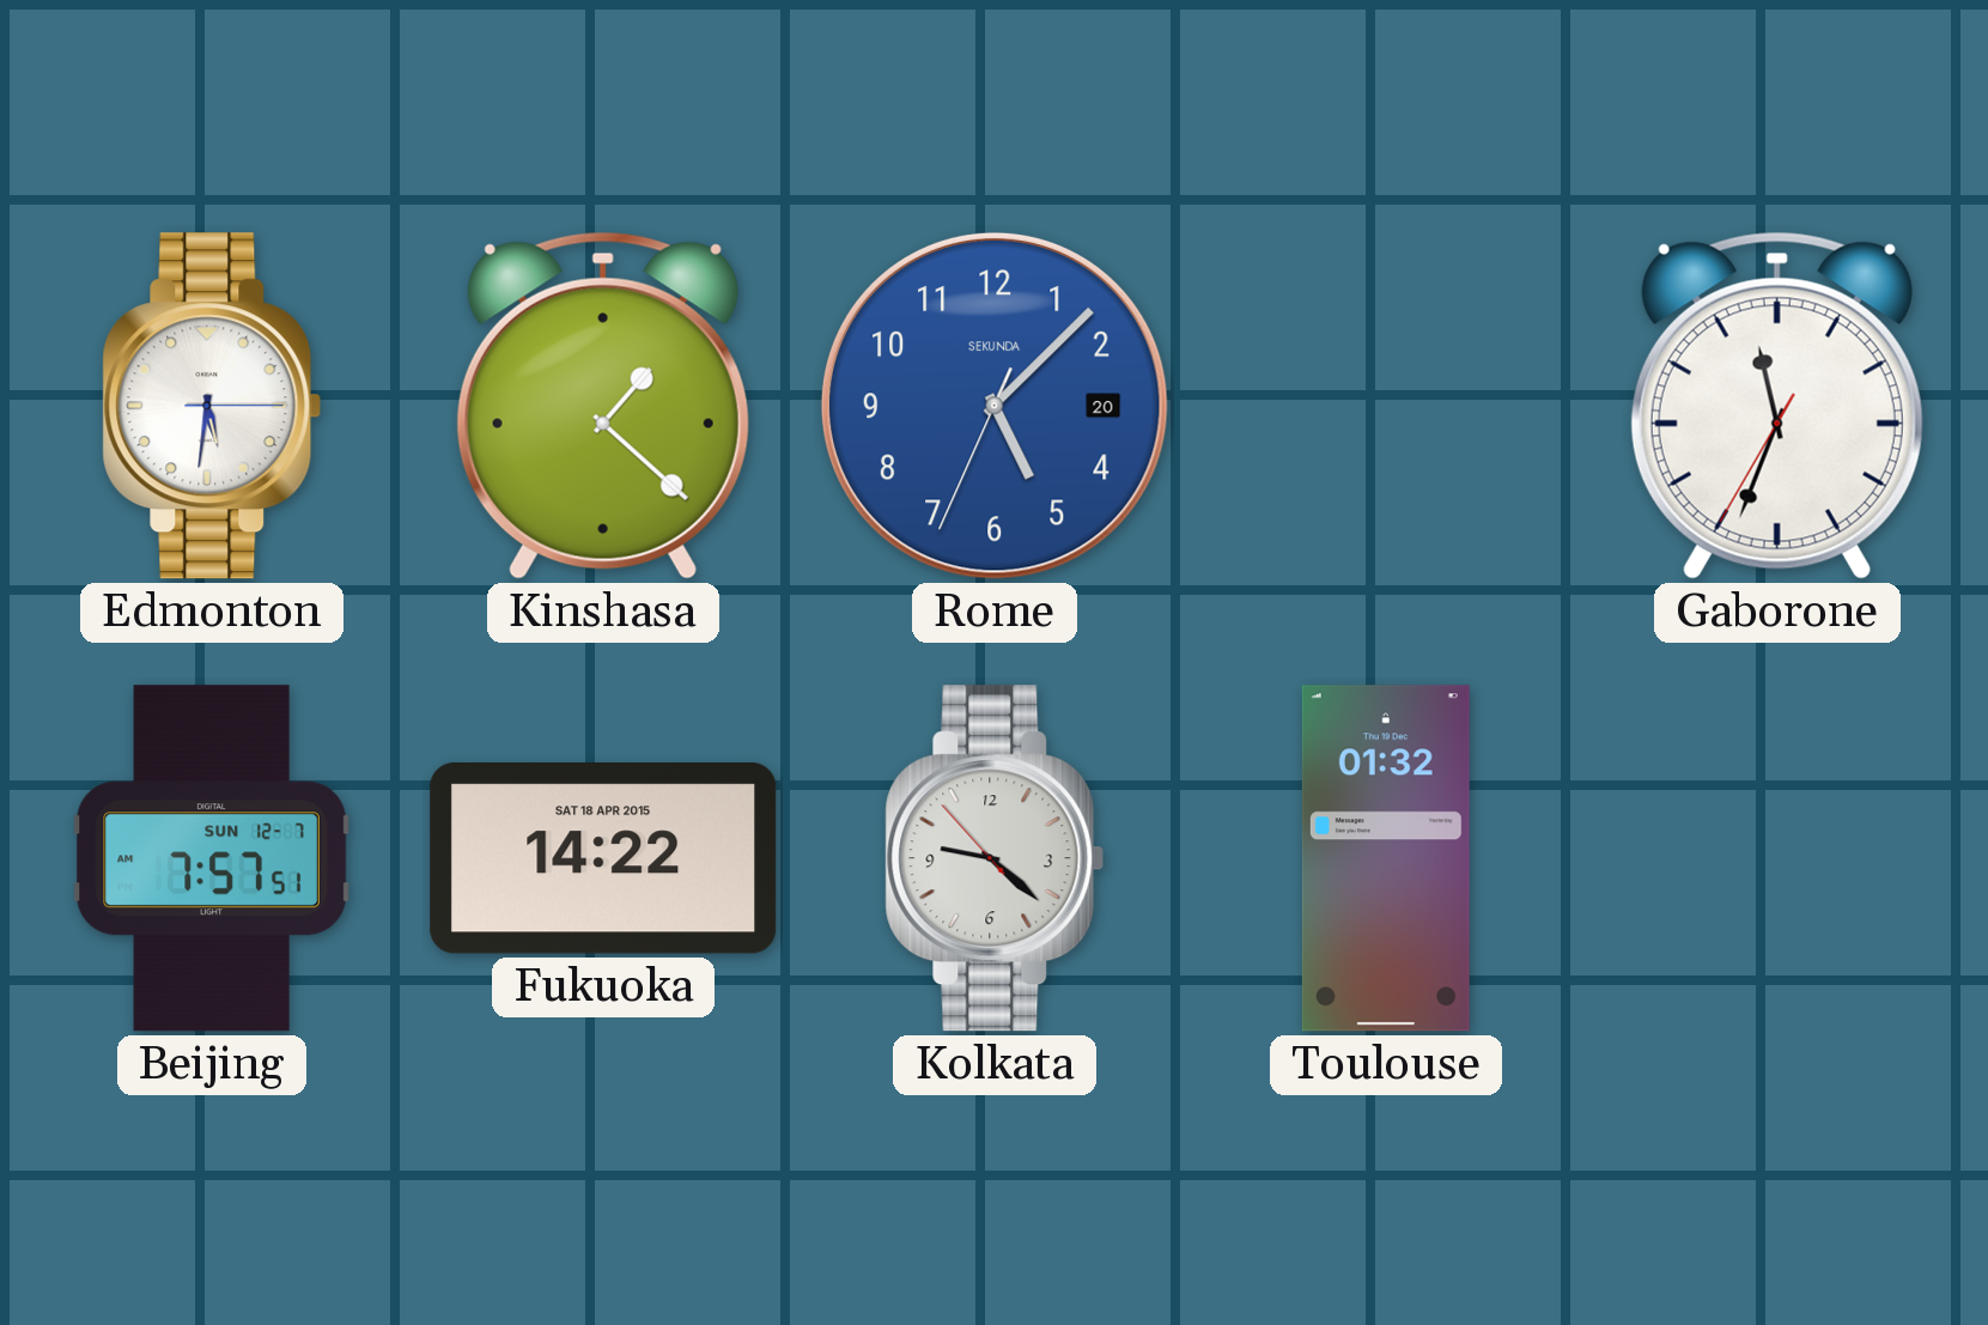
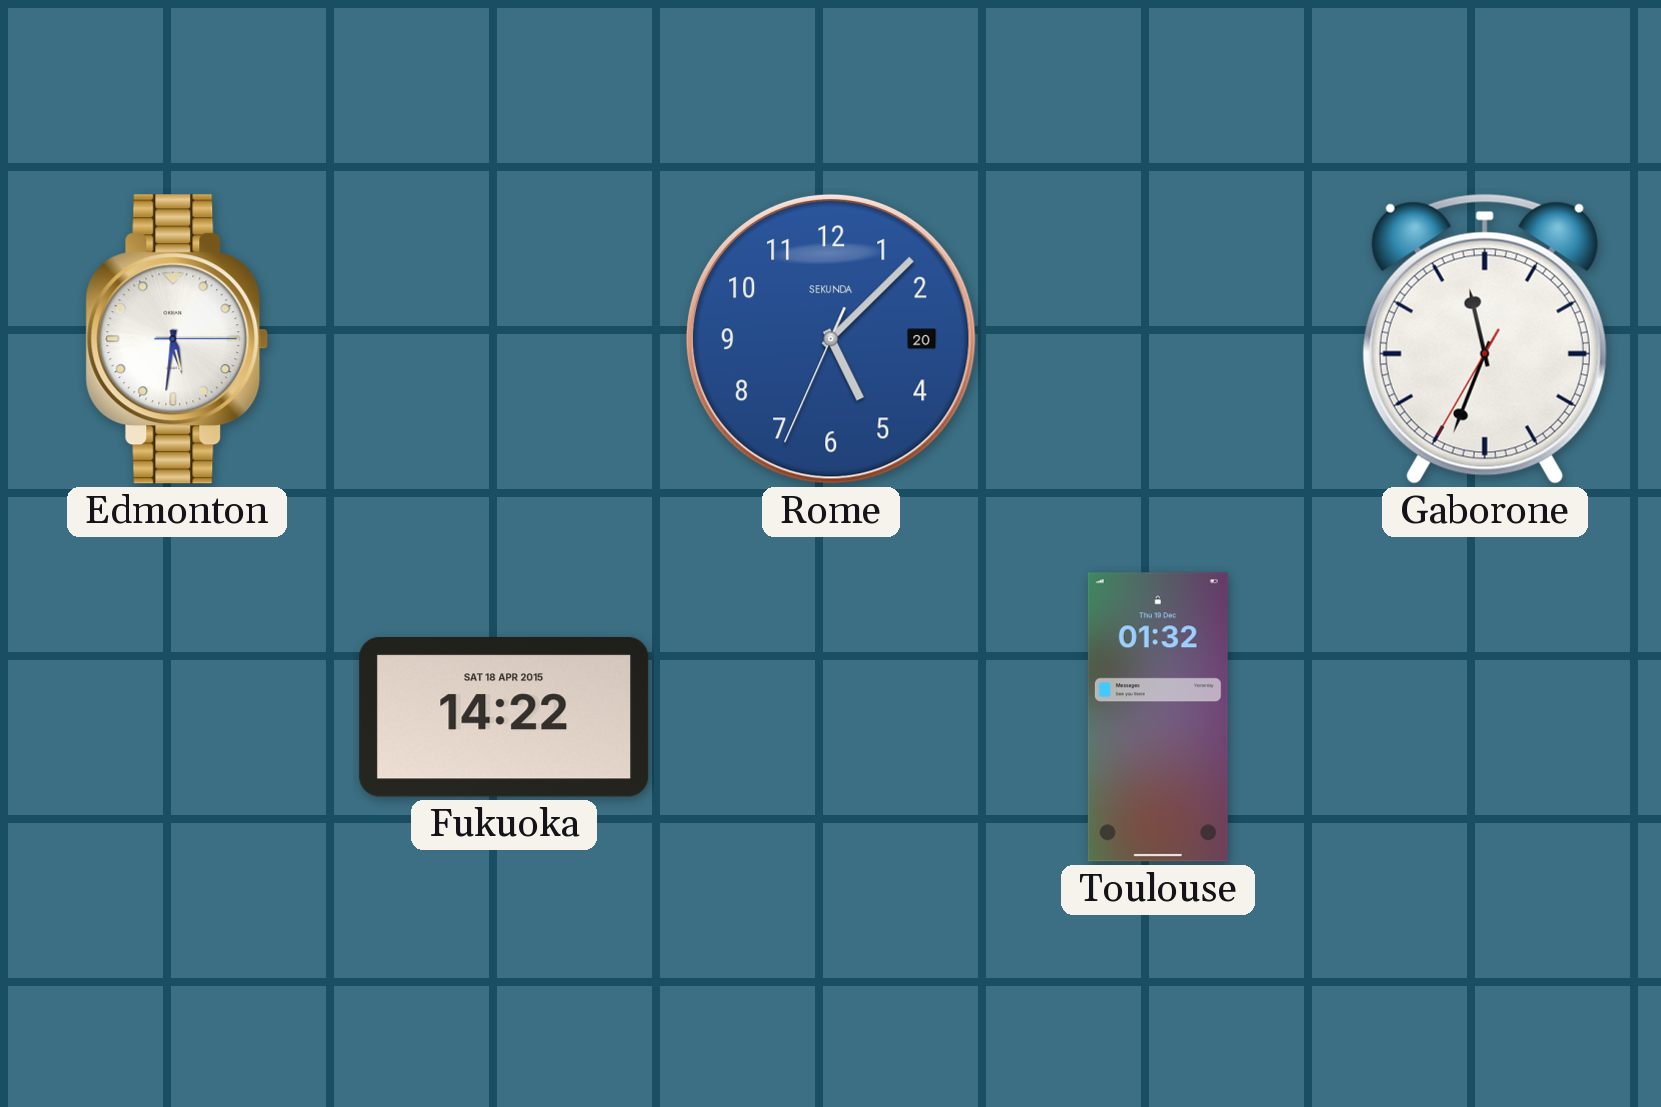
Kinshasa: 1:22 -> none (603, 406)
Beijing: 7:57 -> none (212, 858)
Kolkata: 9:21 -> none (995, 858)
